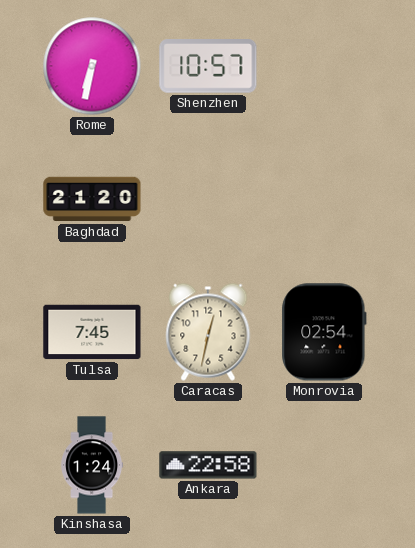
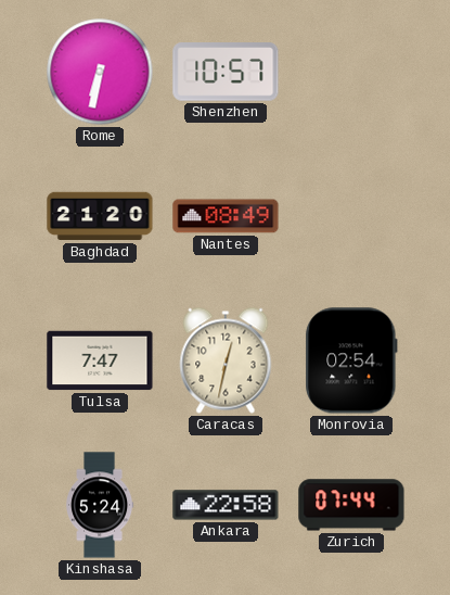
Nantes: none -> 08:49 (226, 216)
Tulsa: 7:45 -> 7:47 (100, 360)
Kinshasa: 1:24 -> 5:24 (100, 505)
Zurich: none -> 07:44 (351, 505)
